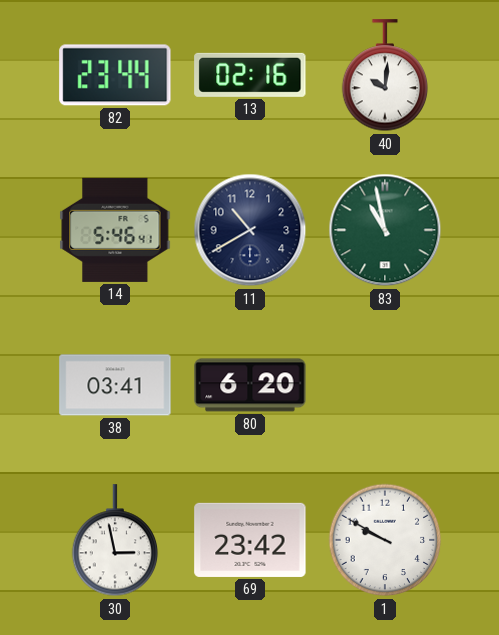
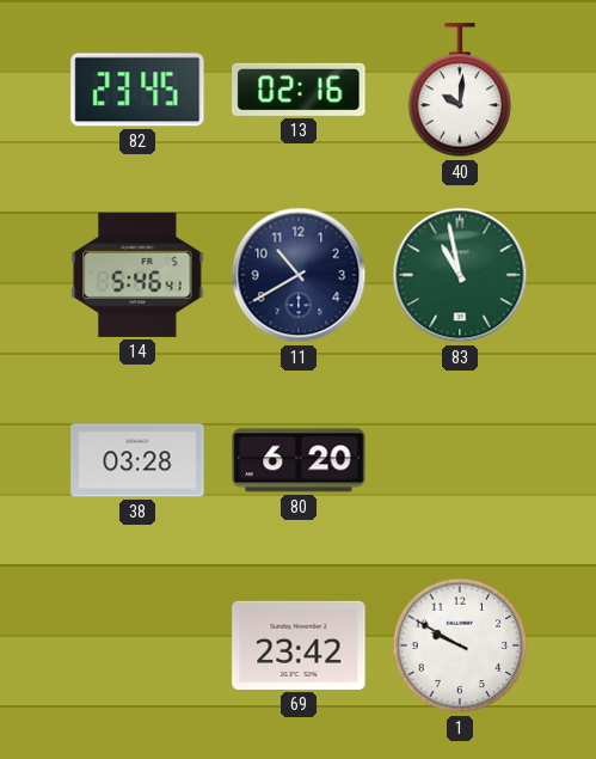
82: 23:44 -> 23:45 (137, 90)
38: 03:41 -> 03:28 (137, 460)
30: 2:58 -> none (115, 541)
